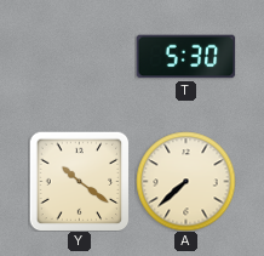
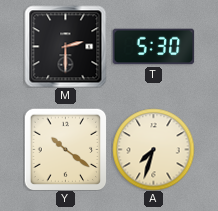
M: none -> 2:30 (65, 46)
A: 7:38 -> 7:33 (153, 149)
